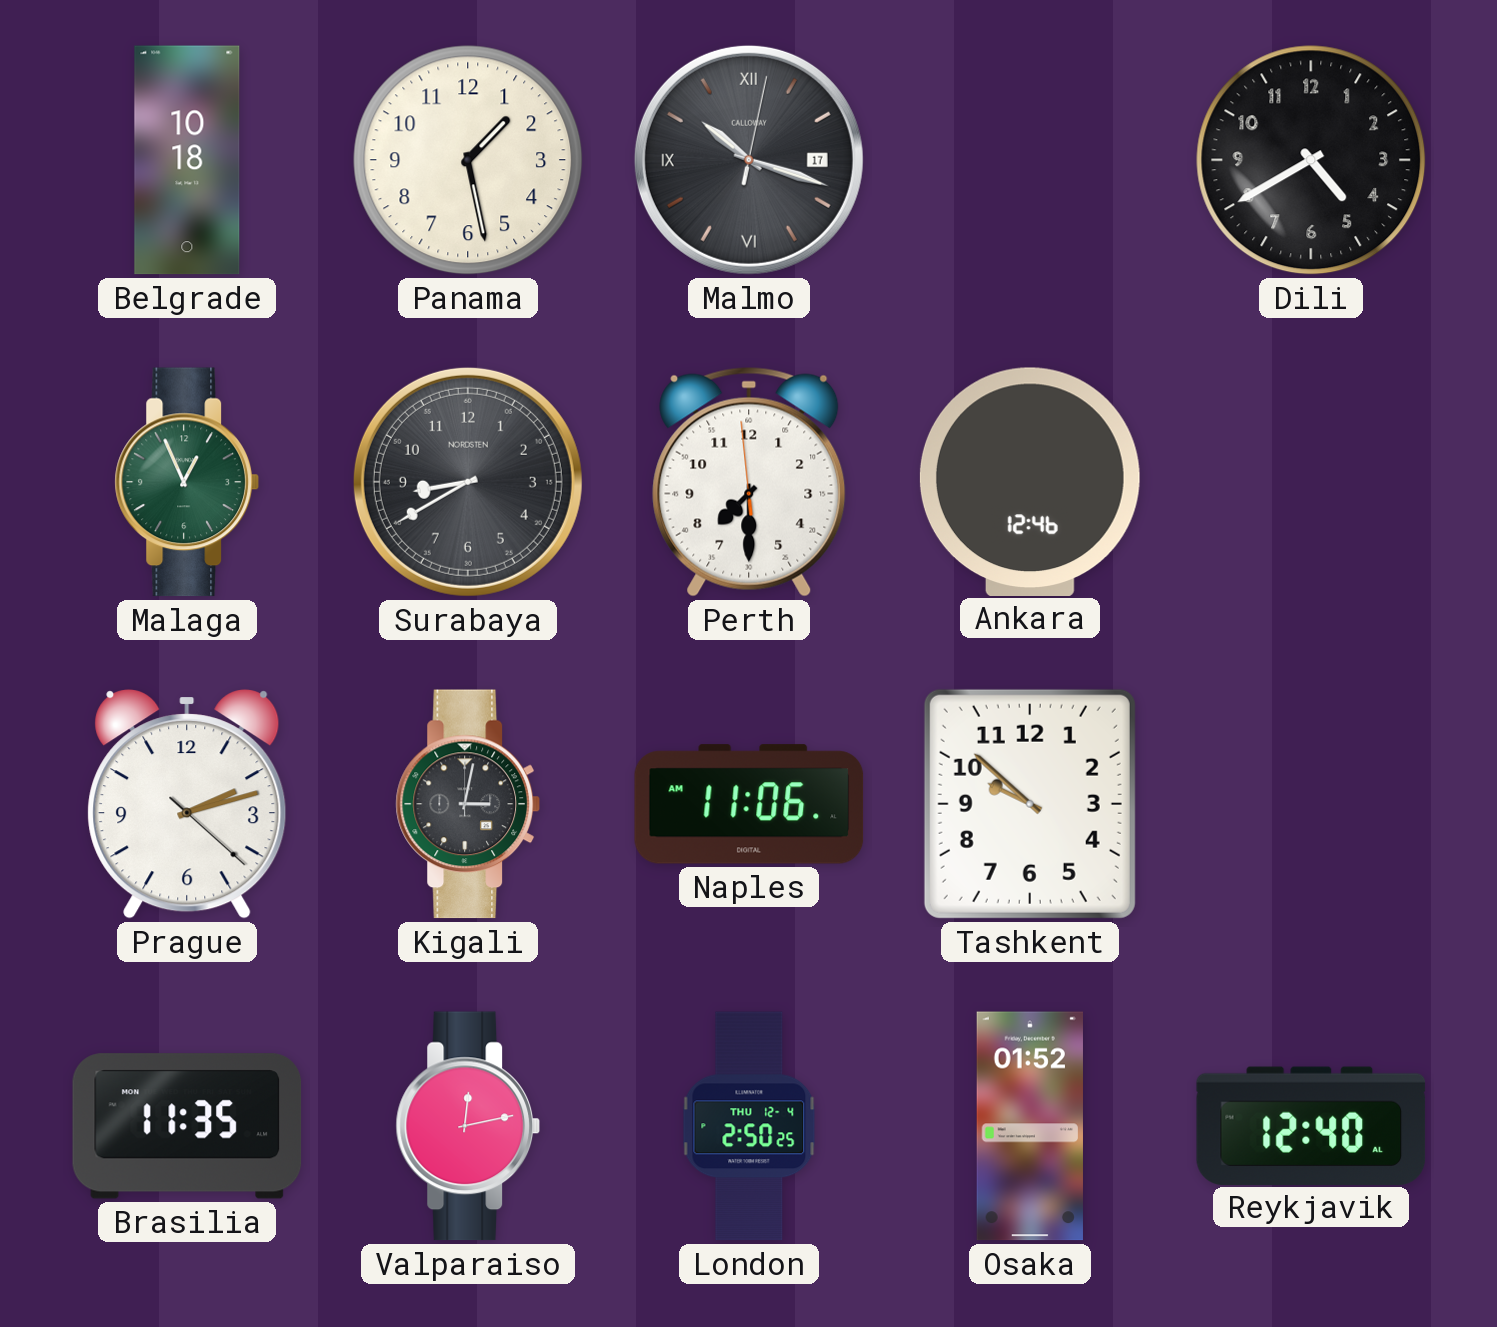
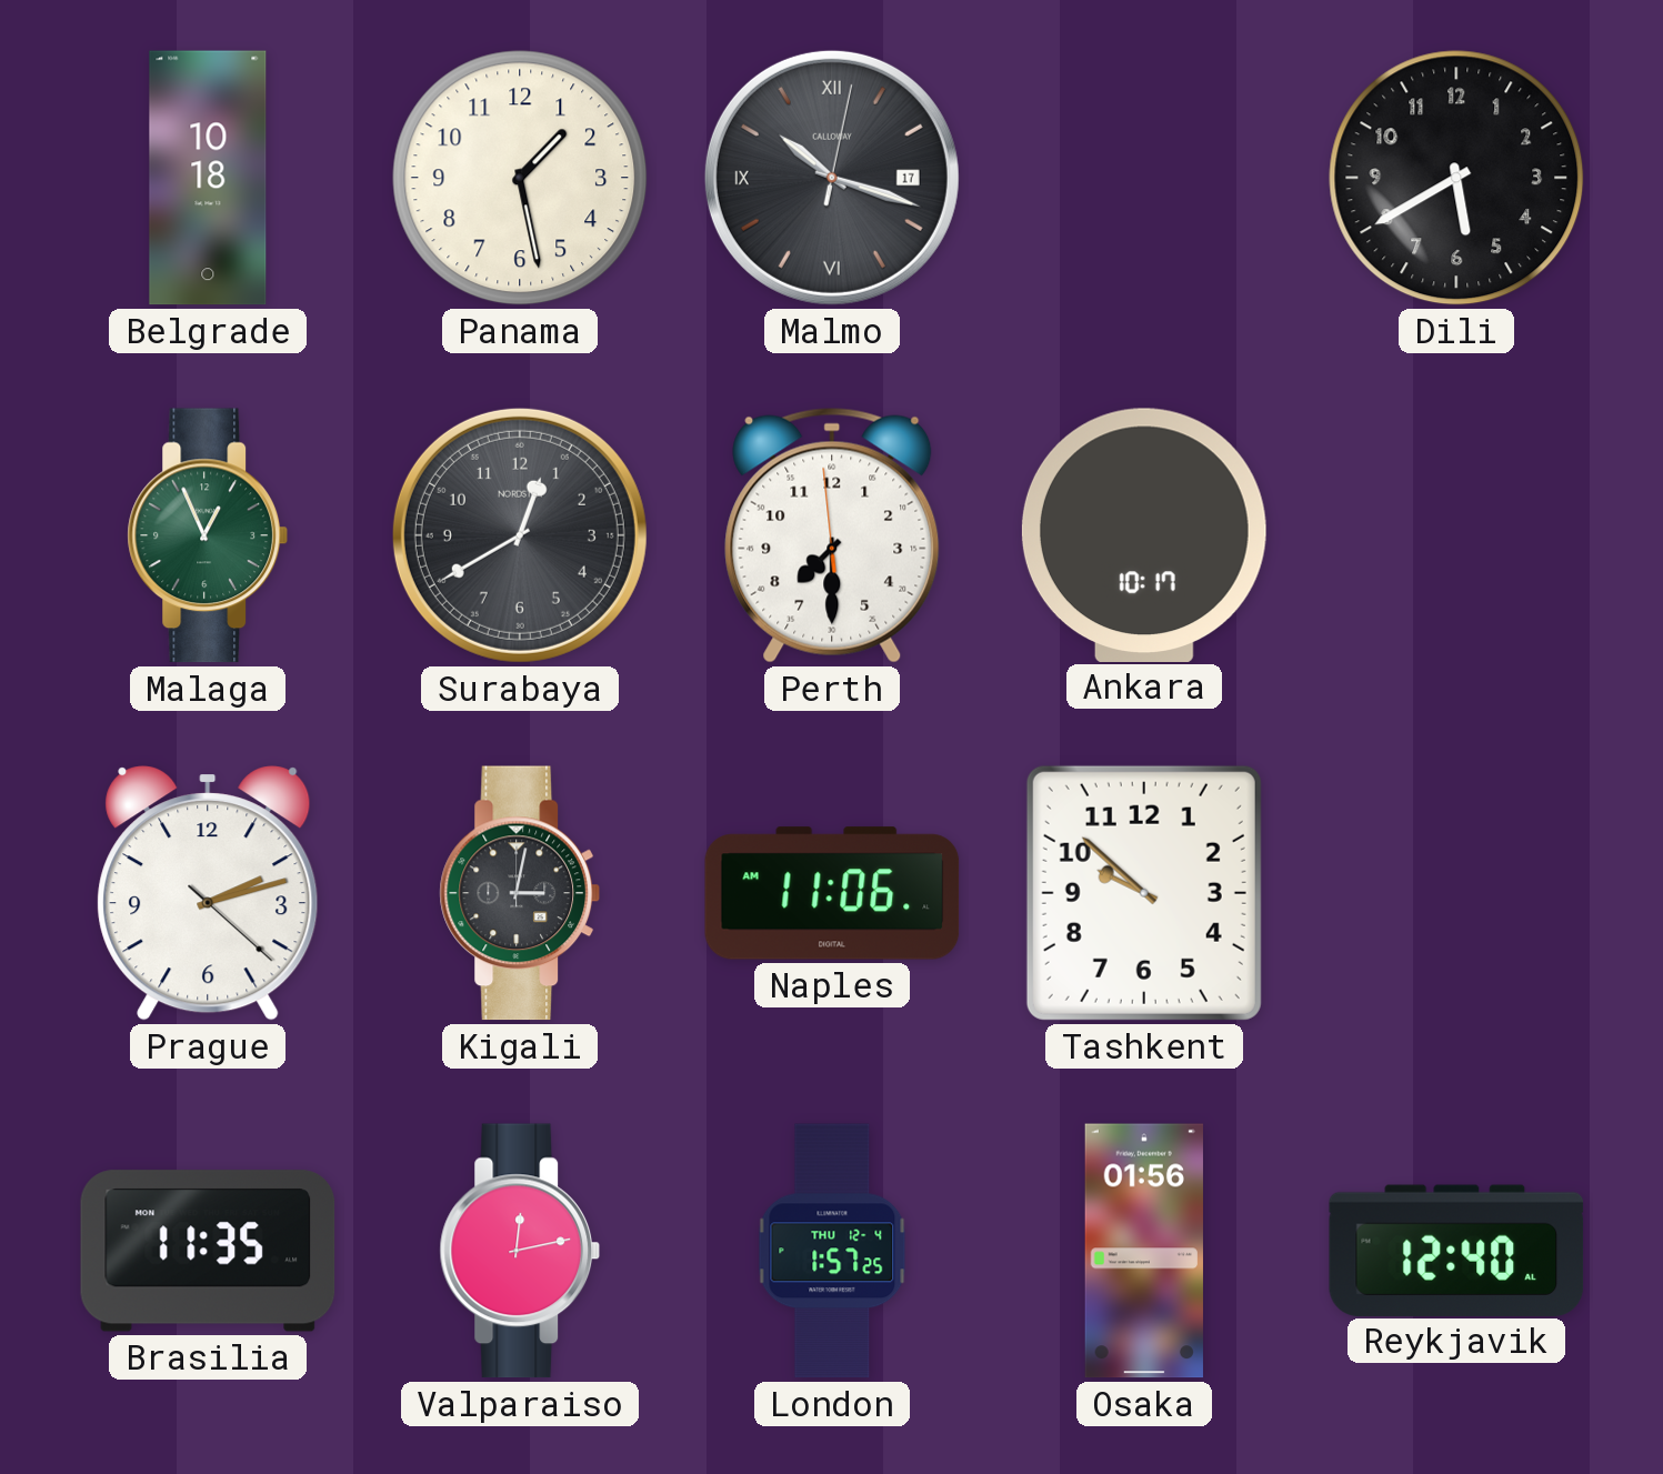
Dili: 4:40 -> 5:40 (1456, 178)
Surabaya: 8:40 -> 12:40 (520, 535)
Ankara: 12:46 -> 10:17 (1144, 534)
London: 2:50 -> 1:57 (832, 1251)
Osaka: 01:52 -> 01:56 (1144, 1251)
